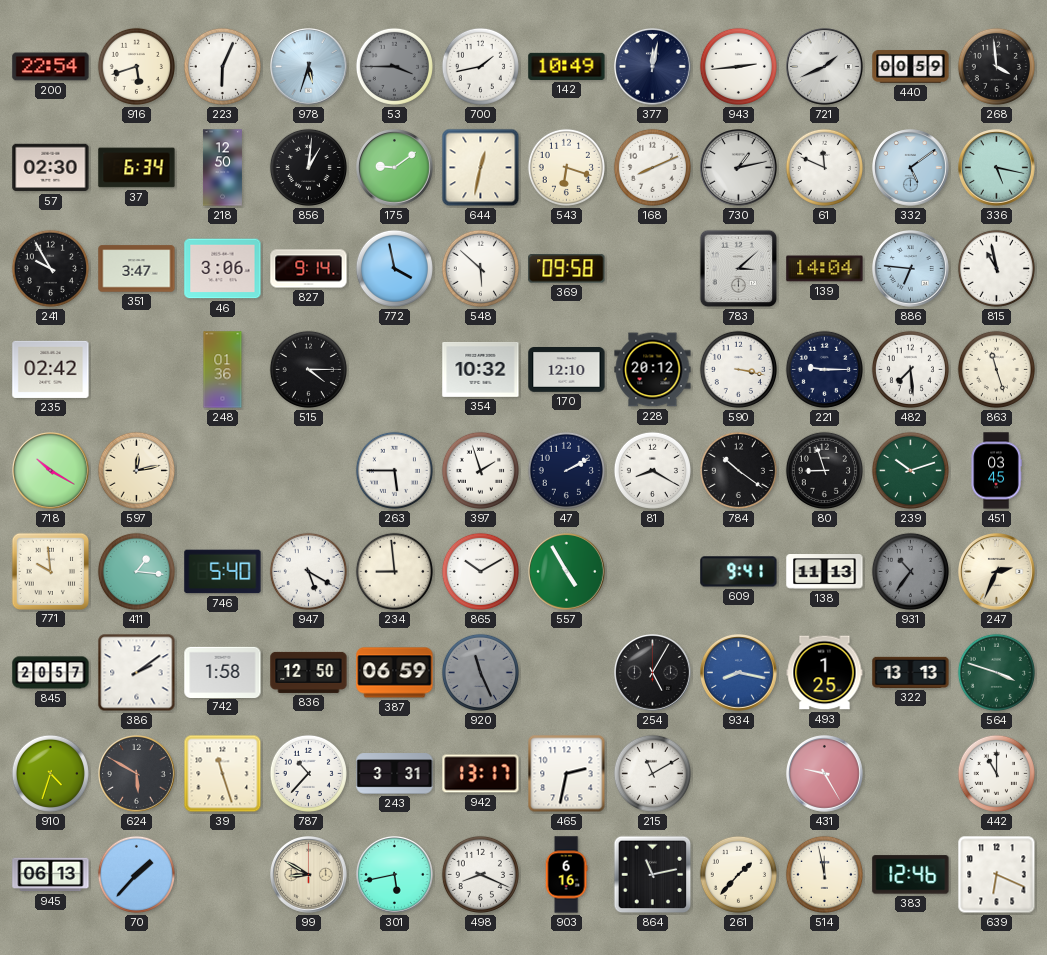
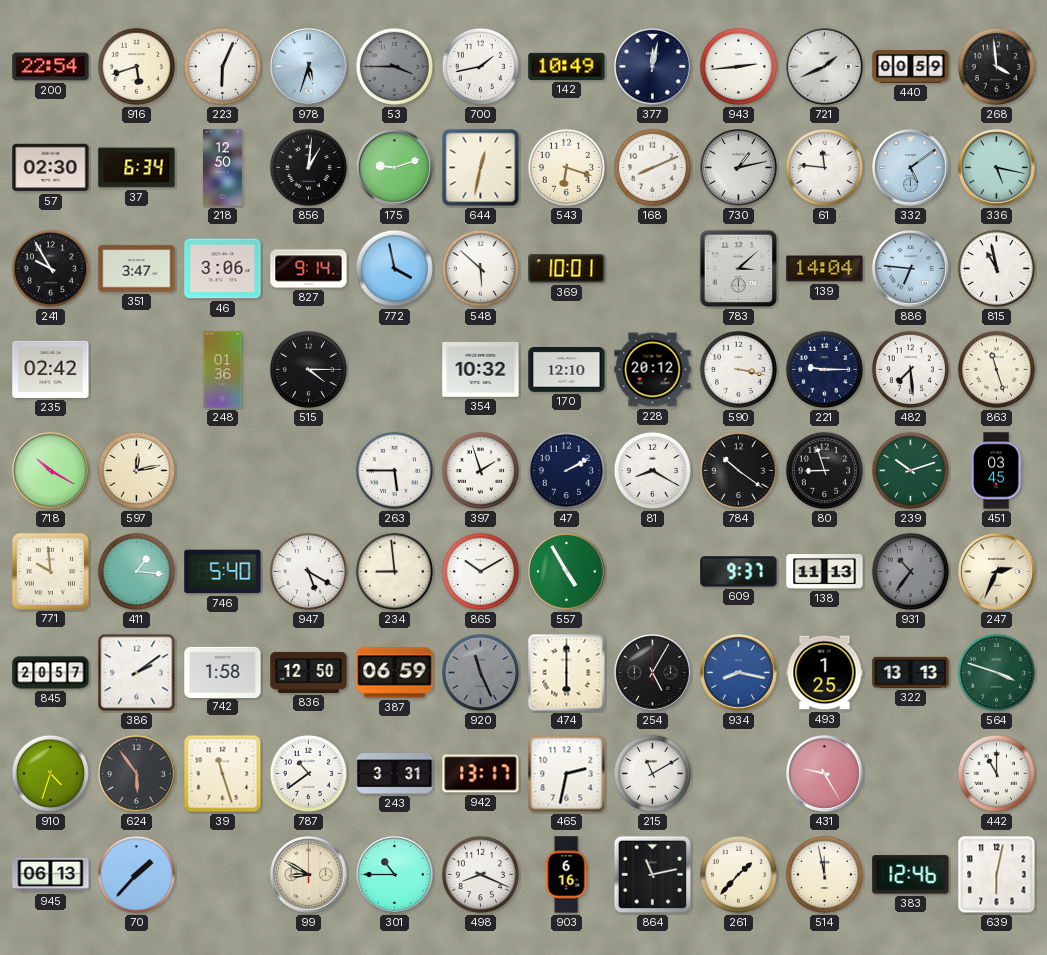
175: 9:09 -> 9:12 (395, 168)
61: 11:49 -> 11:46 (824, 167)
369: 09:58 -> 10:01 (567, 269)
609: 9:41 -> 9:37 (739, 572)
474: none -> 6:00 (567, 673)
624: 5:50 -> 5:54 (137, 774)
787: 10:37 -> 10:39 (308, 773)
301: 5:43 -> 10:45 (395, 875)
639: 6:19 -> 6:02 (997, 875)
